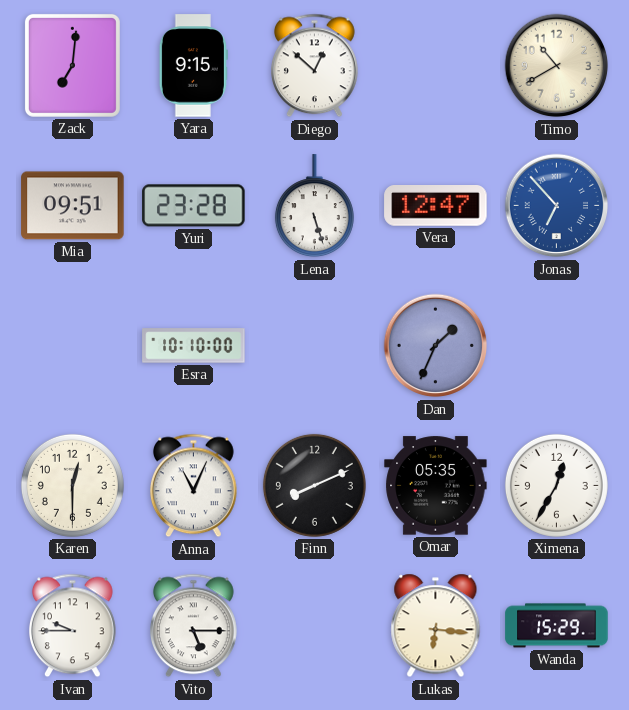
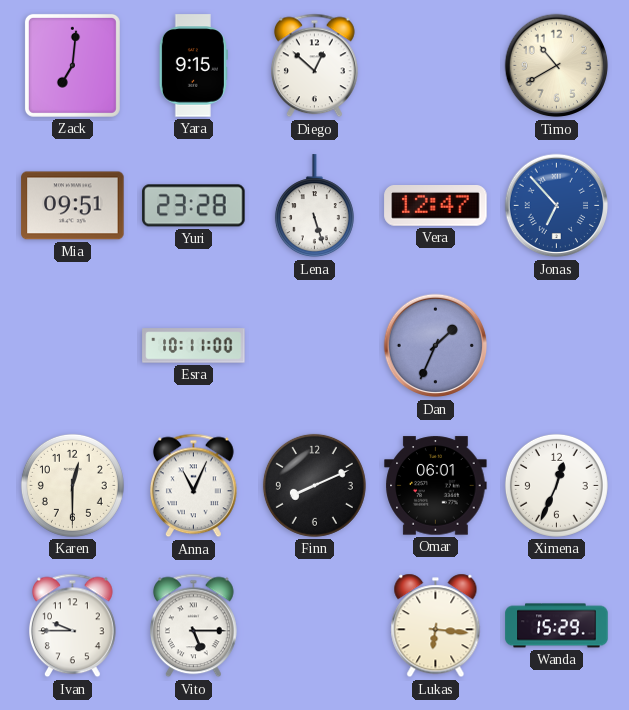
Esra: 10:10 -> 10:11 (194, 346)
Omar: 05:35 -> 06:01 (436, 486)
Ximena: 12:35 -> 12:34 (556, 485)
